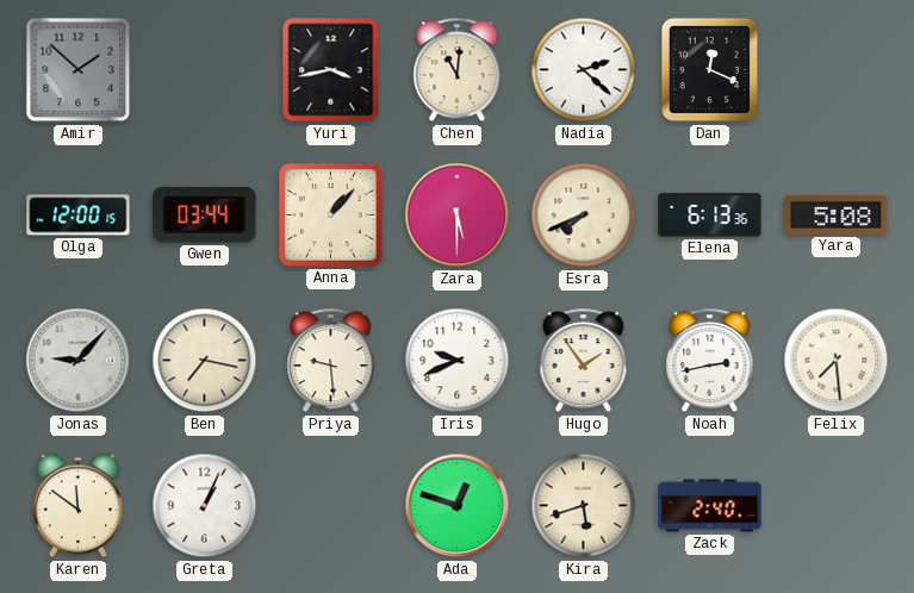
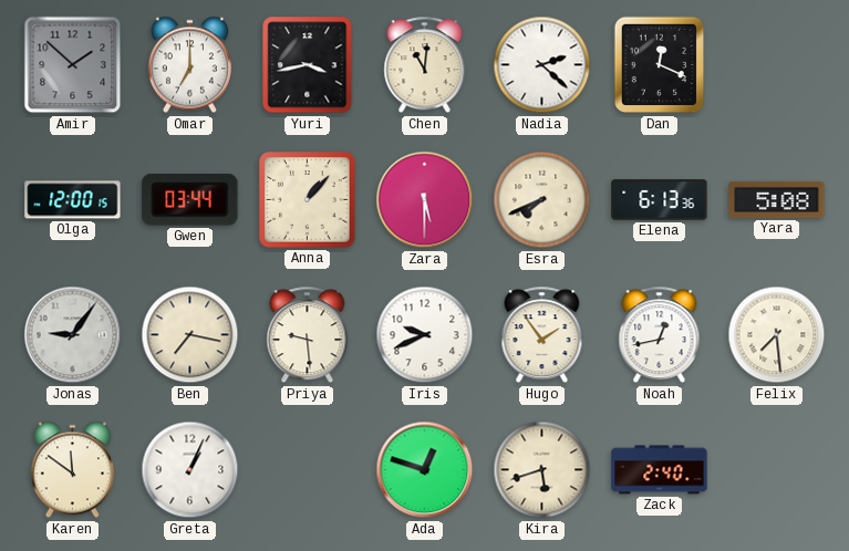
Omar: none -> 7:00 (189, 65)
Jonas: 9:07 -> 9:06 (73, 335)
Noah: 2:43 -> 12:43 (660, 335)
